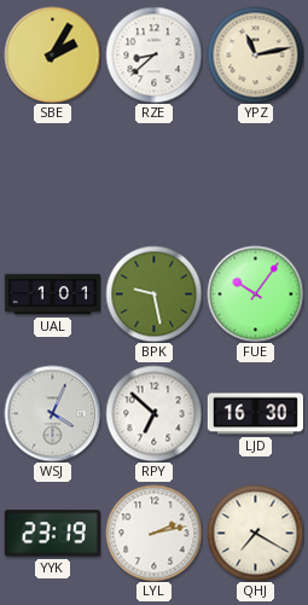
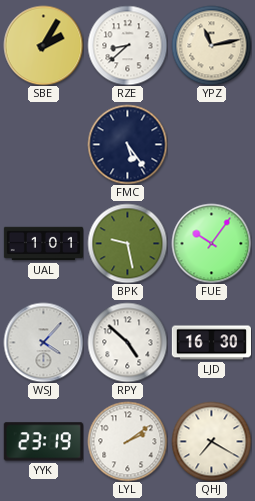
FMC: none -> 5:24 (127, 144)
WSJ: 4:04 -> 4:07 (43, 342)
RPY: 6:52 -> 4:52 (127, 342)
LYL: 2:13 -> 2:09 (127, 441)
